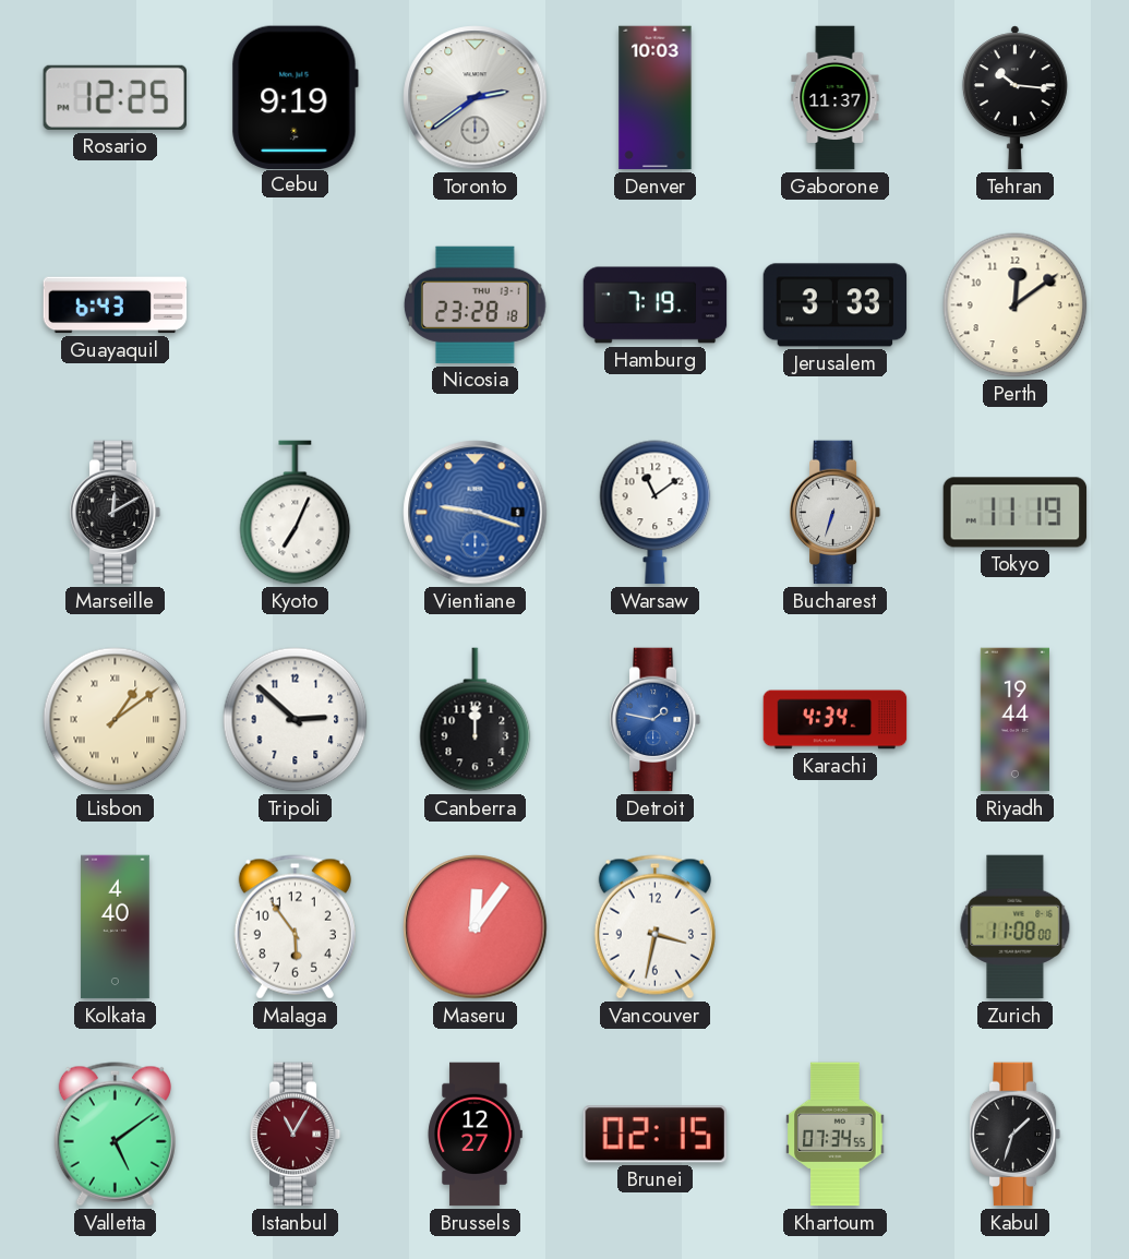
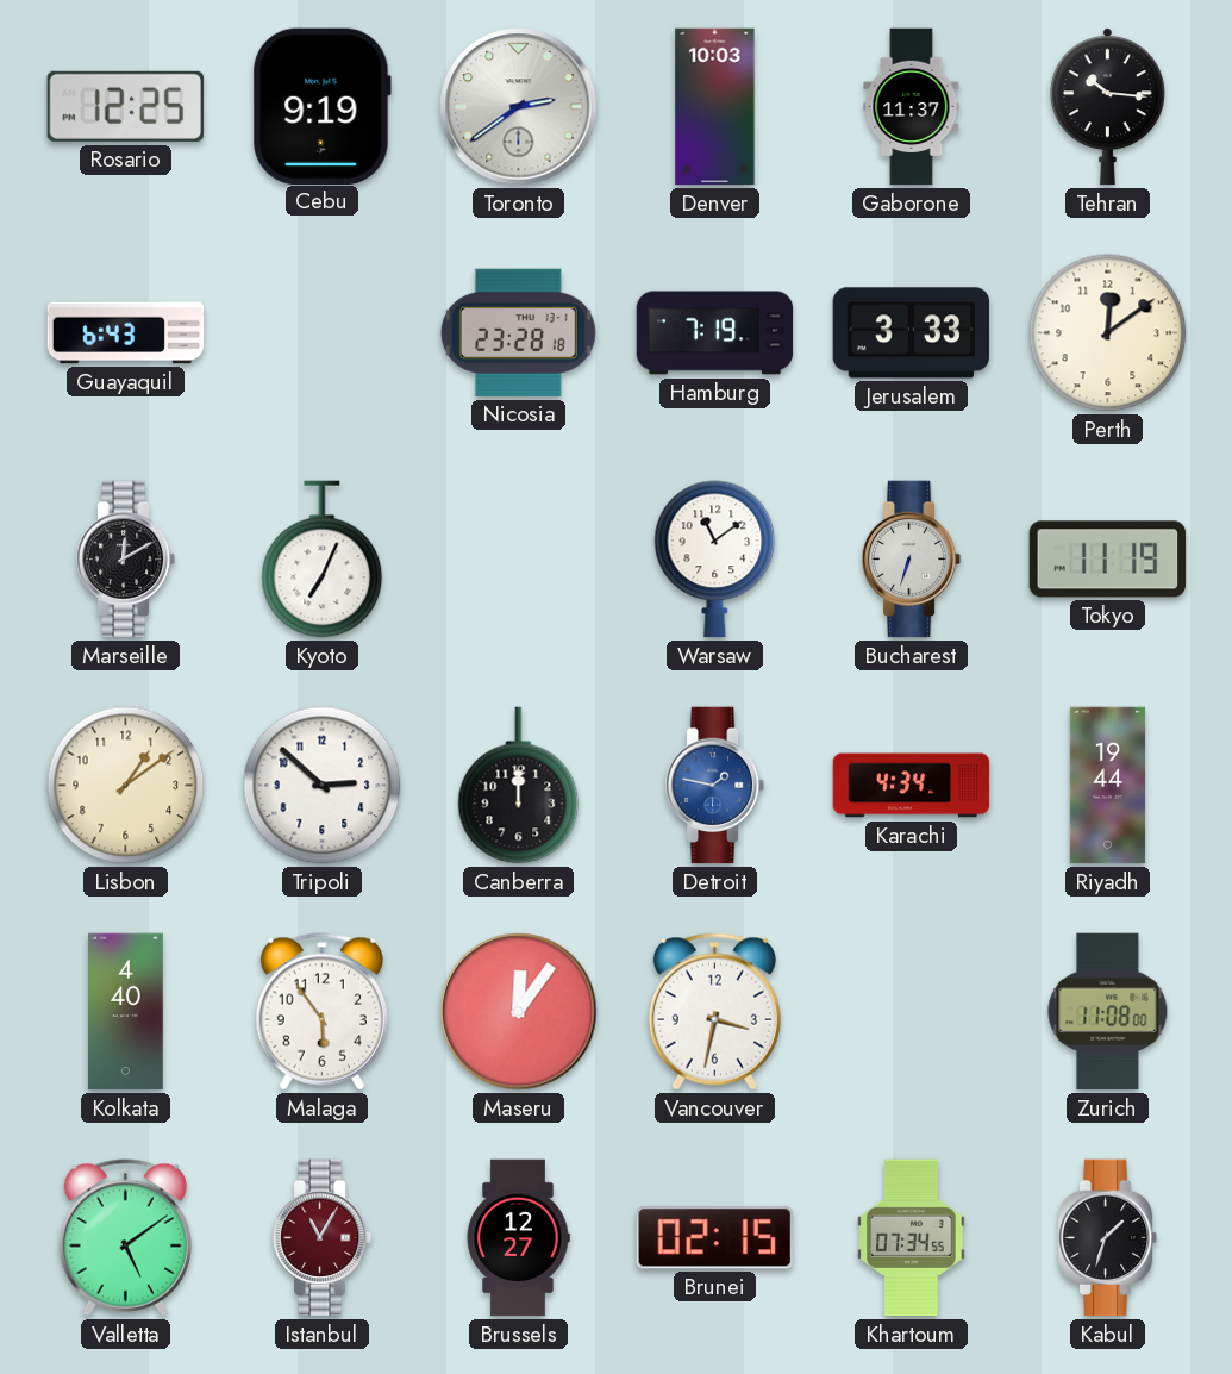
Vientiane: 9:18 -> none (476, 513)
Lisbon numerals: Roman -> Arabic (126, 786)
